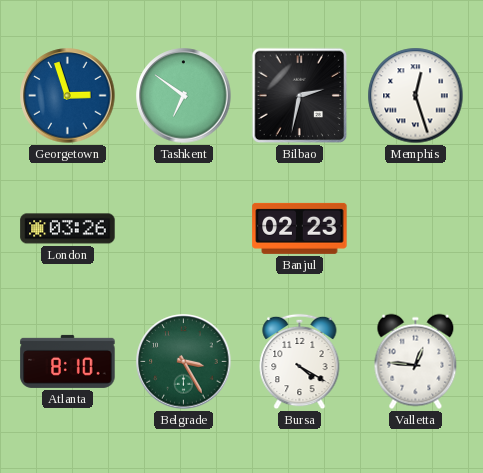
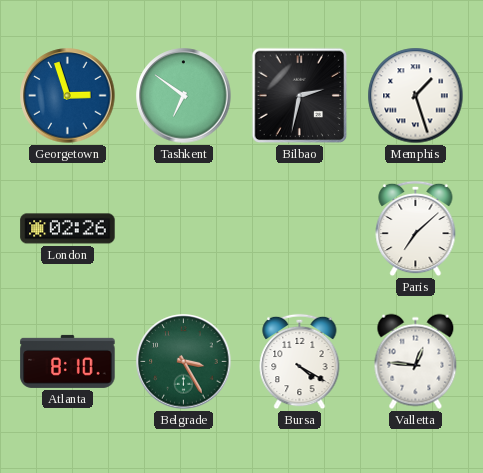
Memphis: 12:27 -> 1:27 (416, 96)
London: 03:26 -> 02:26 (68, 229)
Banjul: 02:23 -> none (300, 228)
Paris: none -> 7:08 (416, 229)
